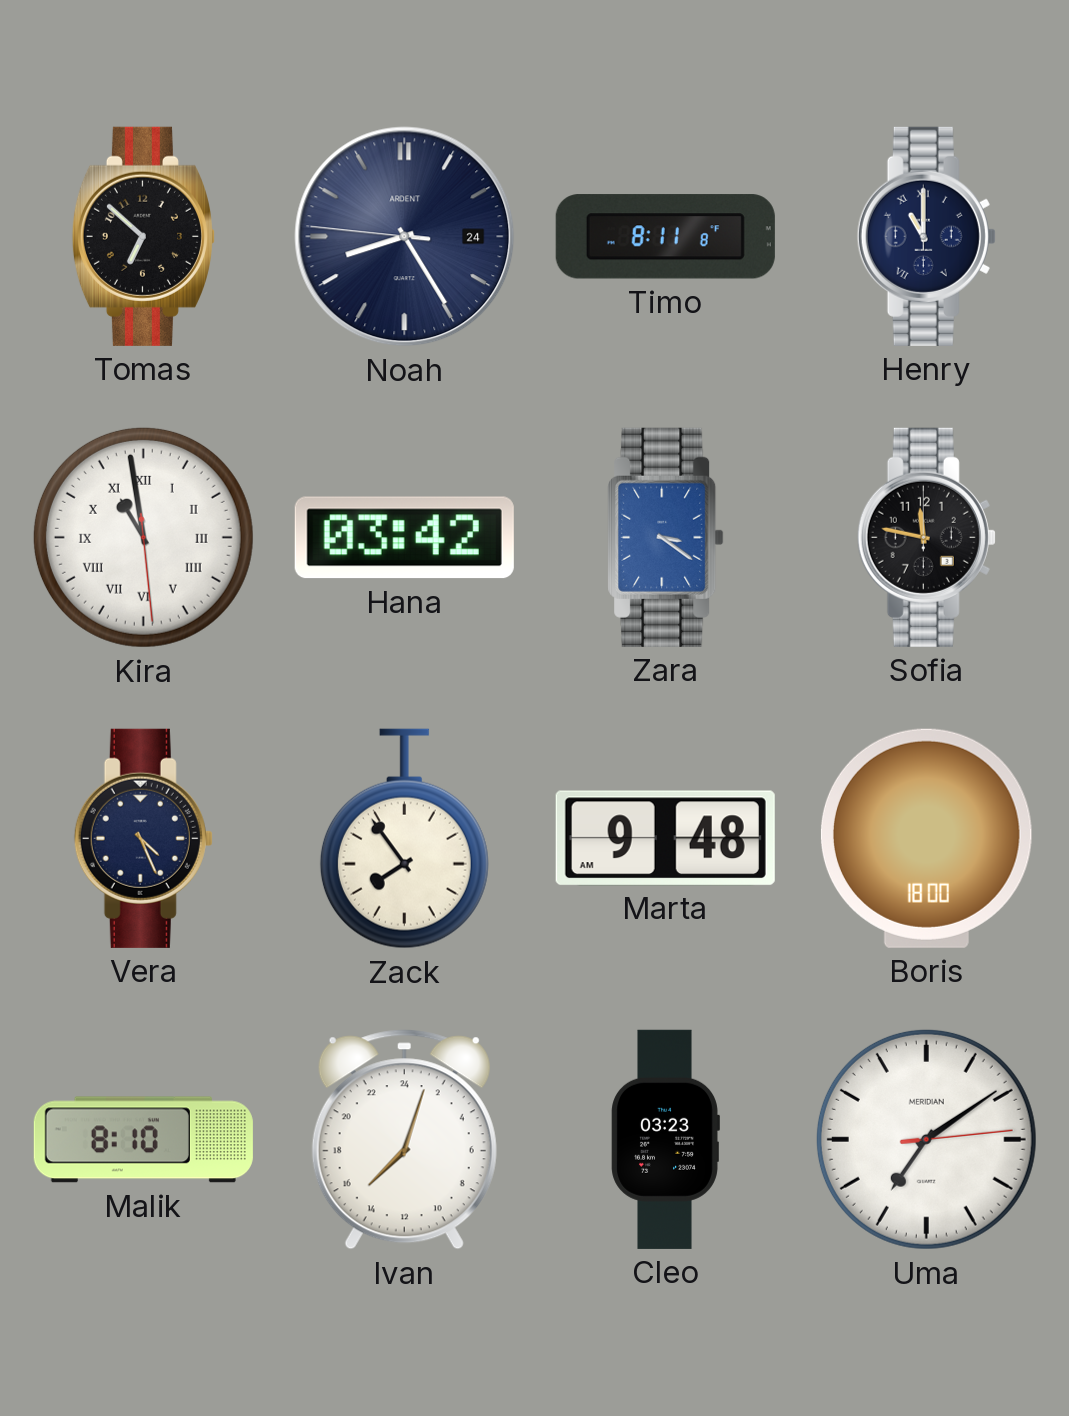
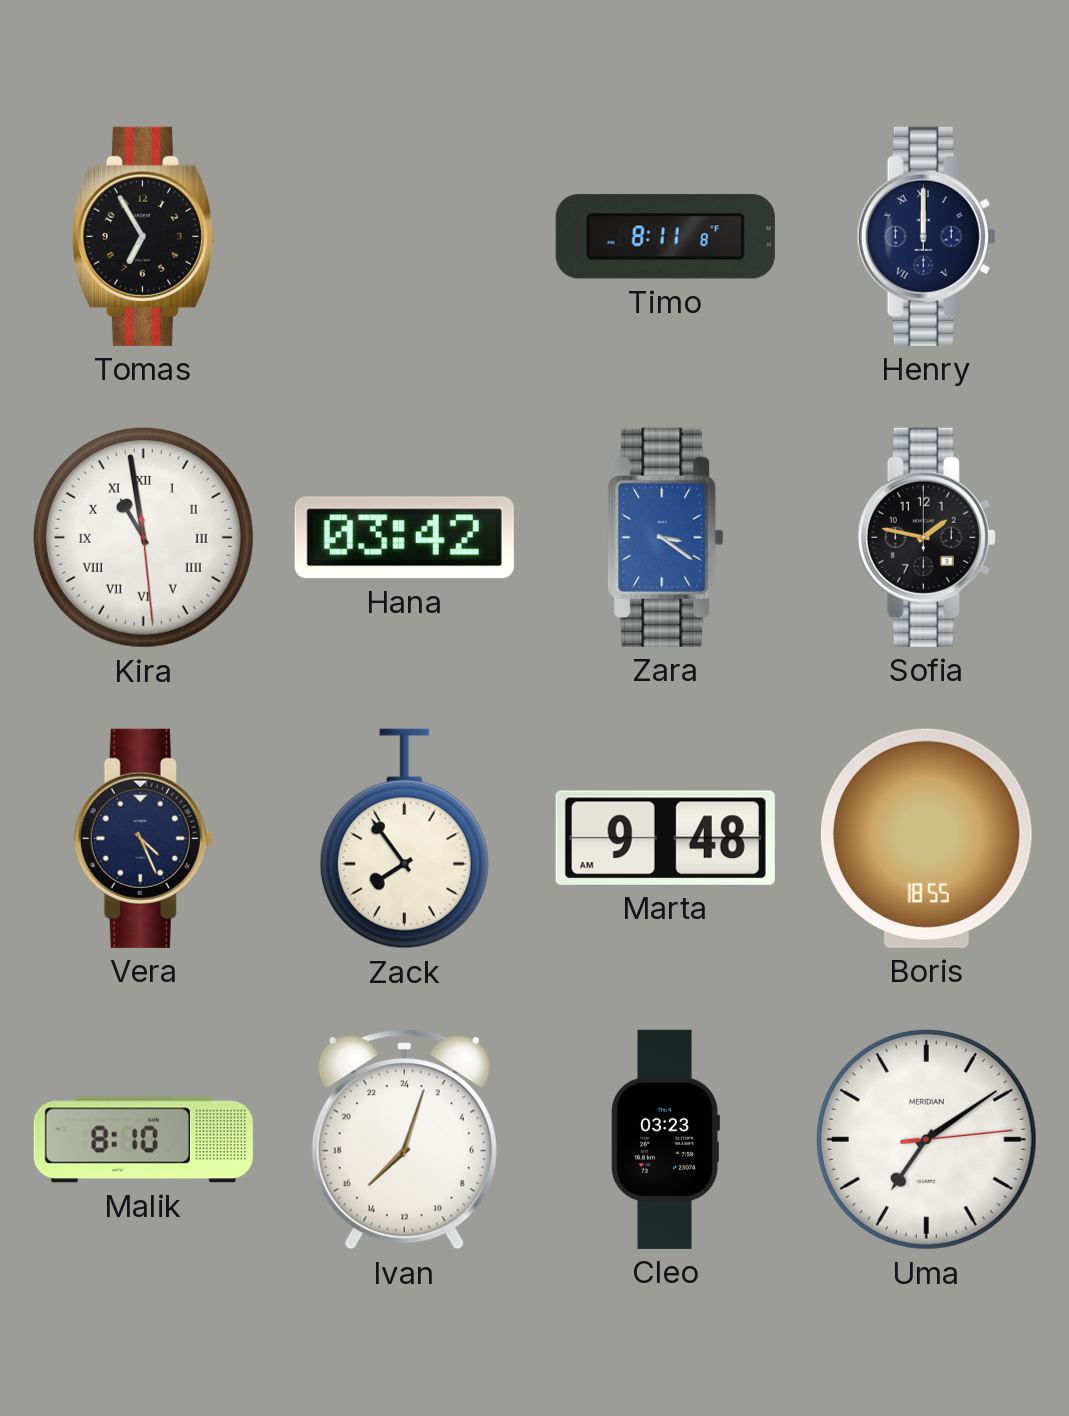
Tomas: 6:52 -> 6:55 (143, 236)
Noah: 8:24 -> none (405, 237)
Henry: 11:00 -> 12:00 (926, 236)
Sofia: 11:47 -> 1:47 (926, 537)
Boris: 18:00 -> 18:55 (926, 838)
